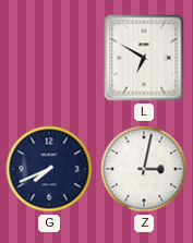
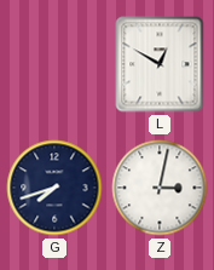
L: 6:50 -> 12:50 (160, 64)
G: 7:41 -> 7:42 (54, 188)
